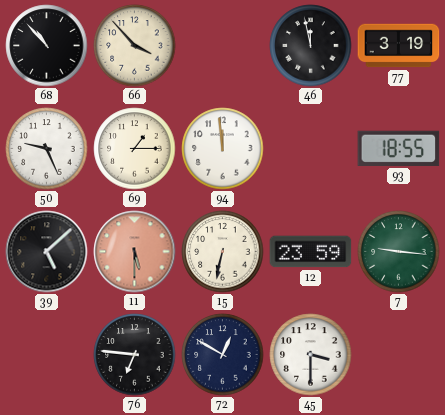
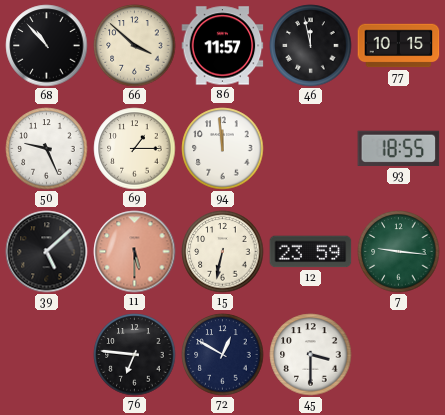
66: 3:53 -> 3:52 (135, 46)
86: none -> 11:57 (223, 46)
77: 3:19 -> 10:15 (399, 46)
